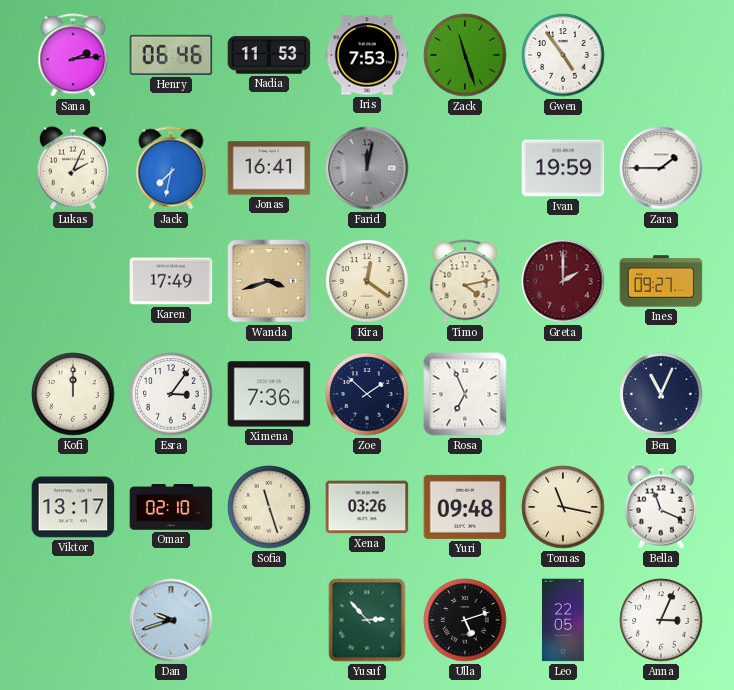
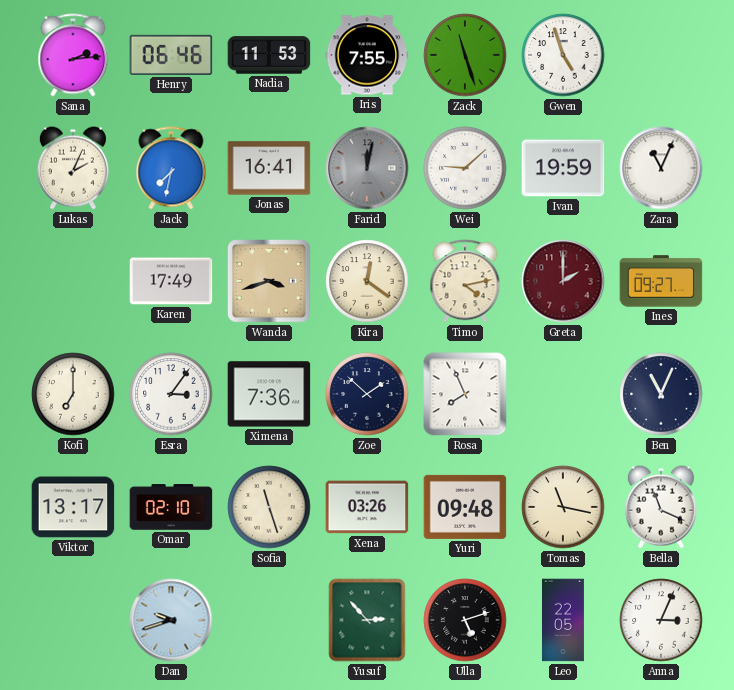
Iris: 7:53 -> 7:55 (367, 55)
Gwen: 4:54 -> 4:57 (563, 55)
Wei: none -> 9:08 (465, 168)
Zara: 1:45 -> 11:04 (661, 168)
Kofi: 12:00 -> 7:00 (73, 394)
Rosa: 6:56 -> 7:56 (465, 394)
